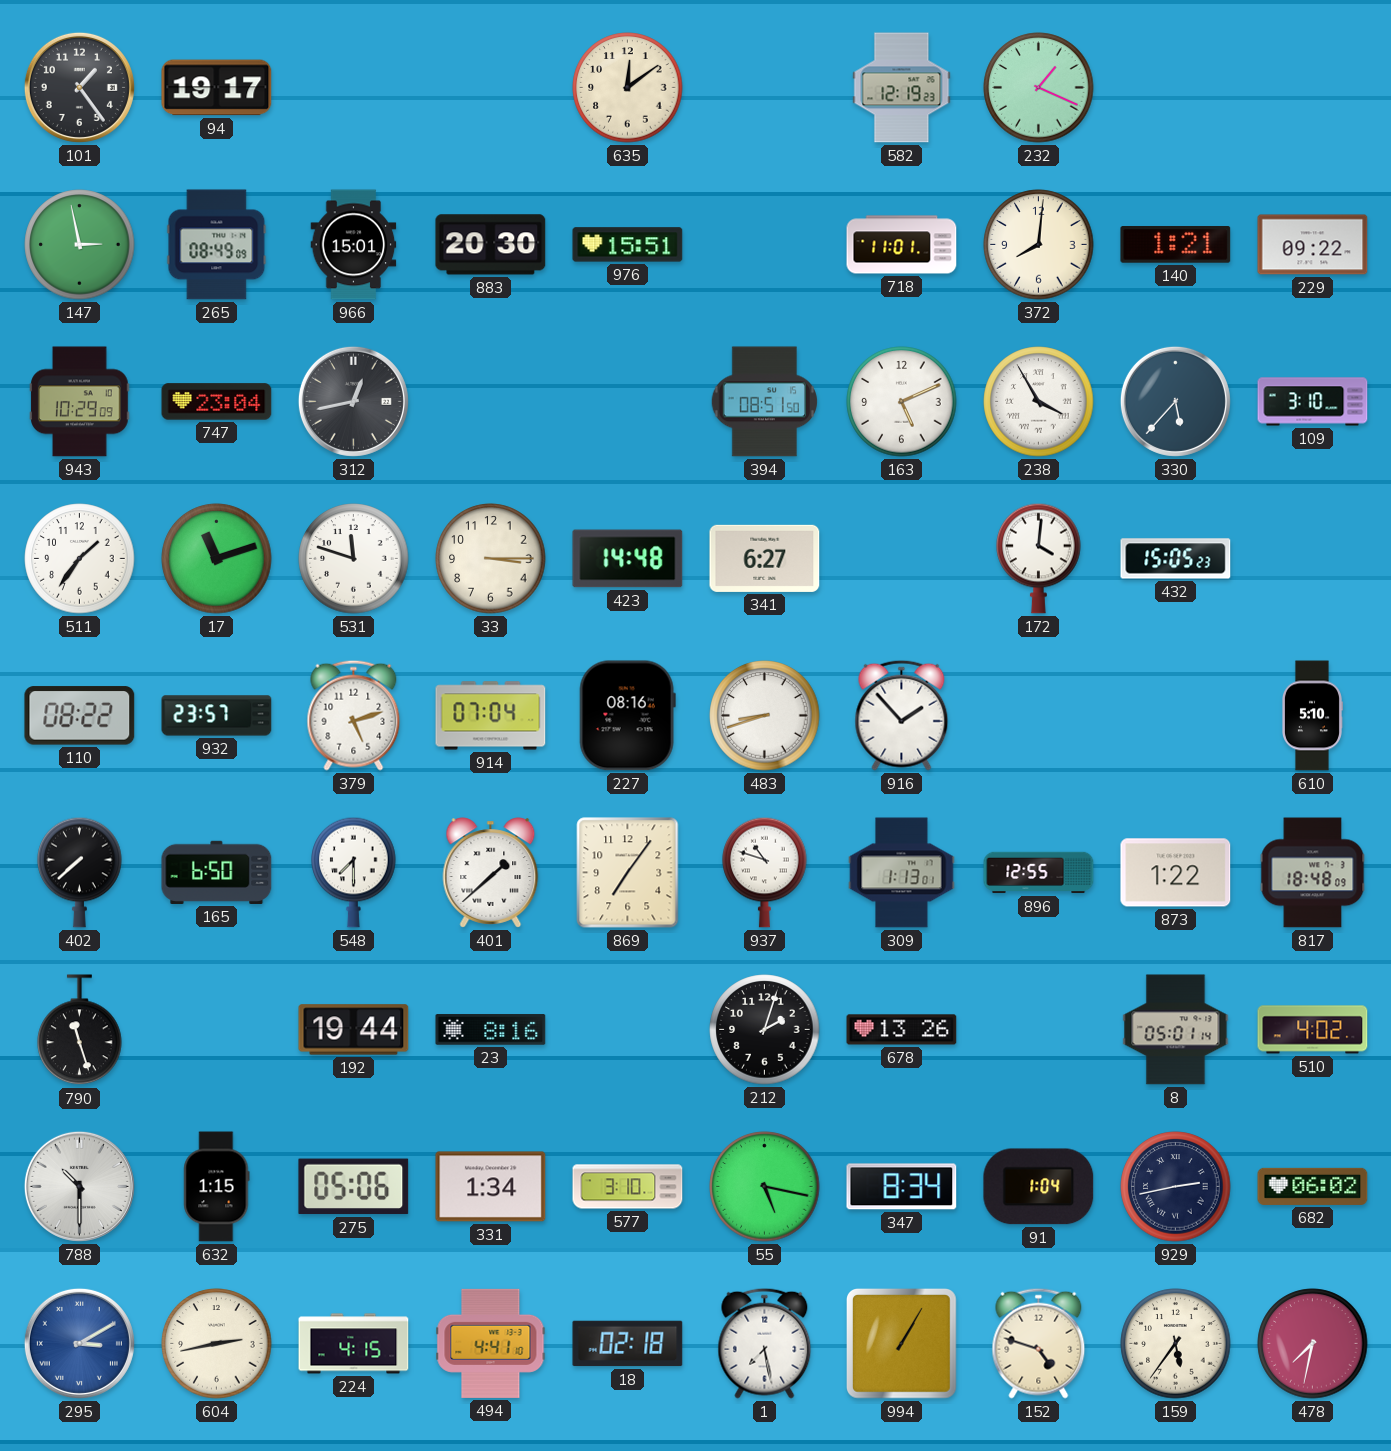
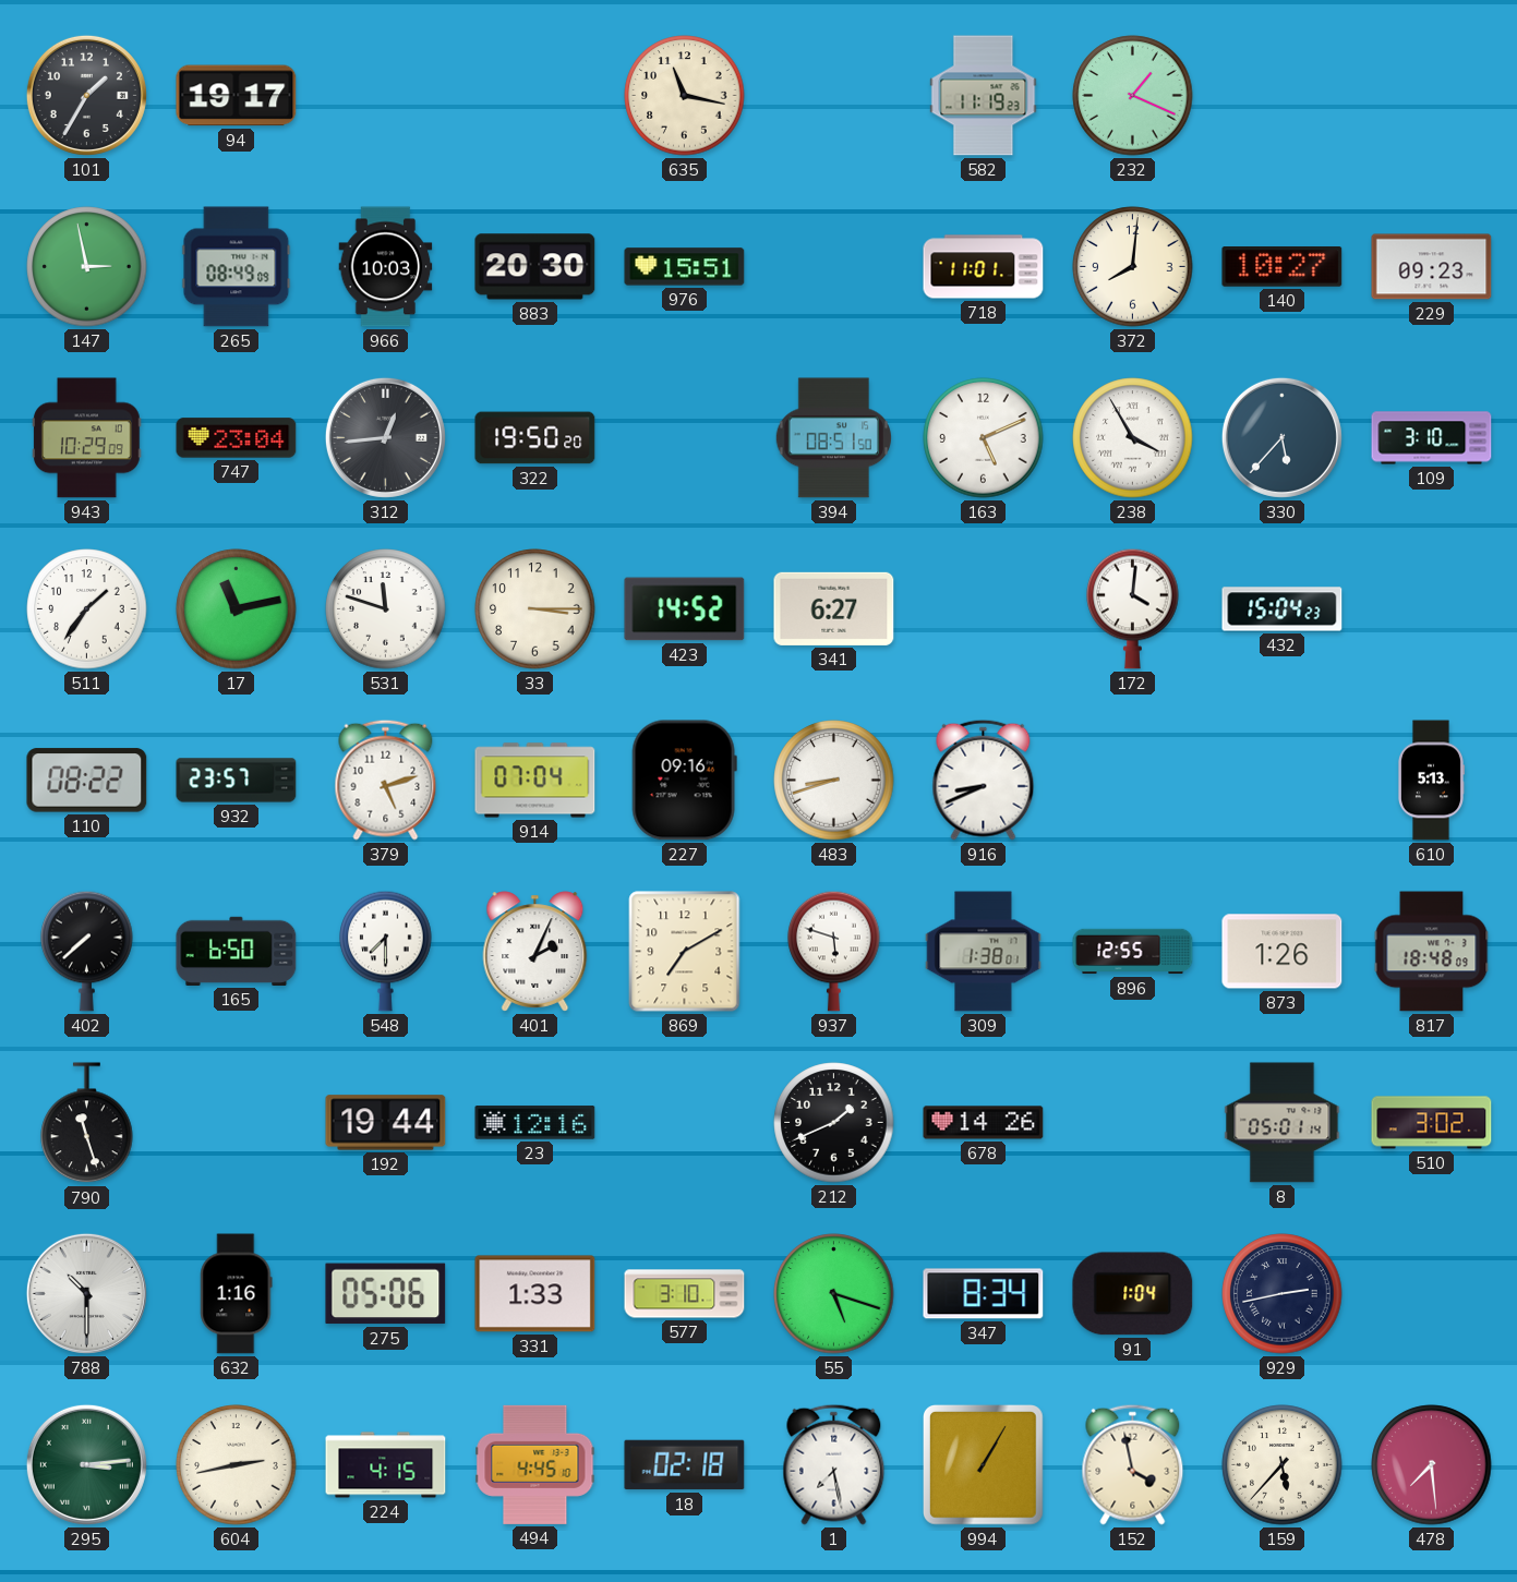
101: 1:24 -> 1:35 (86, 95)
635: 12:09 -> 11:17 (685, 96)
582: 12:19 -> 11:19 (984, 96)
966: 15:01 -> 10:03 (386, 267)
140: 1:21 -> 10:27 (1283, 267)
229: 09:22 -> 09:23 (1432, 267)
312: 12:43 -> 12:44 (385, 437)
322: none -> 19:50 (535, 438)
17: 11:12 -> 11:13 (237, 609)
423: 14:48 -> 14:52 (685, 609)
432: 15:05 -> 15:04 (1283, 609)
227: 08:16 -> 09:16 (684, 781)
916: 1:53 -> 8:41 (984, 780)
610: 5:10 -> 5:13 (1431, 781)
401: 1:38 -> 2:04 (535, 952)
869: 7:06 -> 7:10 (685, 952)
937: 10:48 -> 5:48 (834, 951)
309: 1:13 -> 1:38 (984, 952)
873: 1:22 -> 1:26 (1283, 952)
23: 8:16 -> 12:16 (535, 1123)
212: 2:03 -> 1:41 (834, 1123)
678: 13:26 -> 14:26 (984, 1123)
510: 4:02 -> 3:02 (1432, 1123)
632: 1:15 -> 1:16 (237, 1294)
331: 1:34 -> 1:33 (535, 1294)
55: 5:17 -> 5:18 (834, 1294)
682: 06:02 -> none (1313, 1186)
295: 3:10 -> 3:14 (86, 1464)
295 dial: blue -> green (86, 1464)
494: 4:41 -> 4:45 (535, 1464)
152: 4:48 -> 3:58 (1133, 1464)
159: 5:36 -> 5:37 (1283, 1465)
478: 7:32 -> 7:29 (1432, 1465)
